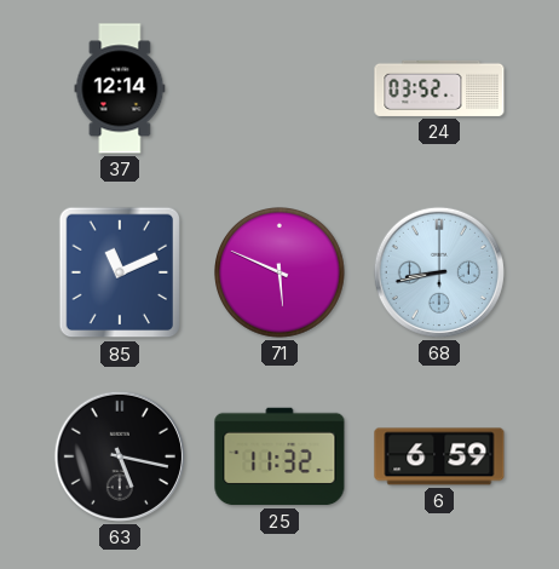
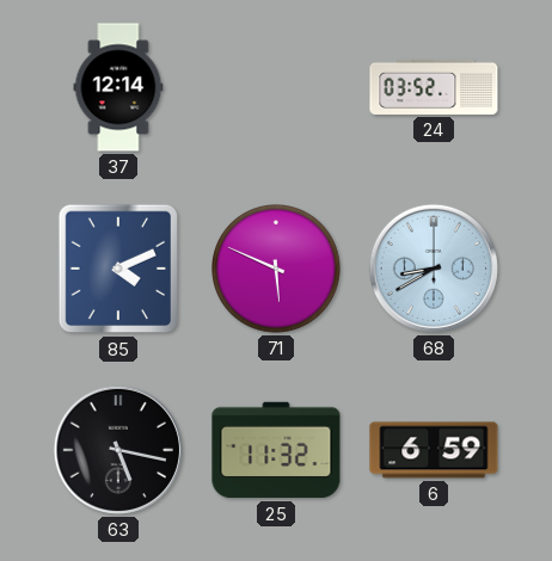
85: 11:11 -> 4:11 (118, 269)
68: 8:43 -> 8:40 (434, 269)
